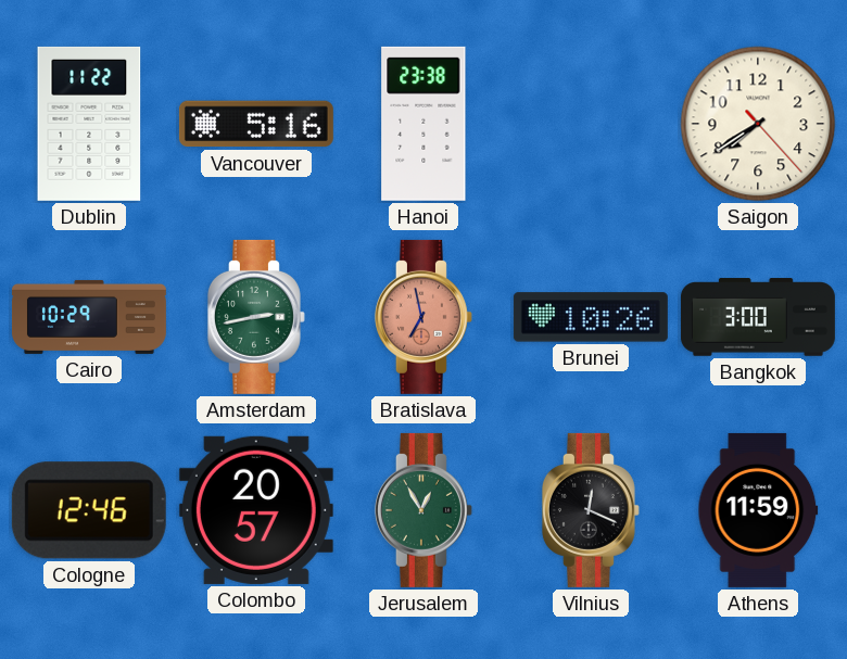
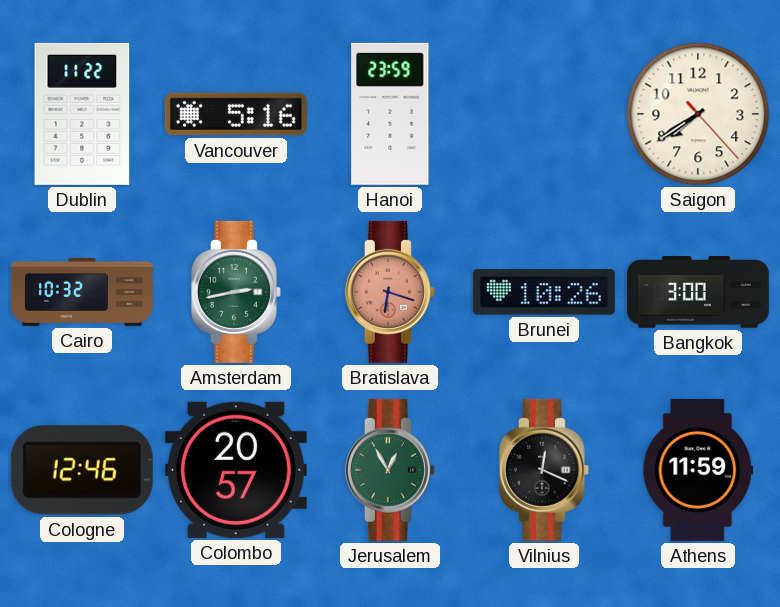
Hanoi: 23:38 -> 23:59 (390, 114)
Cairo: 10:29 -> 10:32 (82, 292)
Bratislava: 6:58 -> 6:18 (390, 292)
